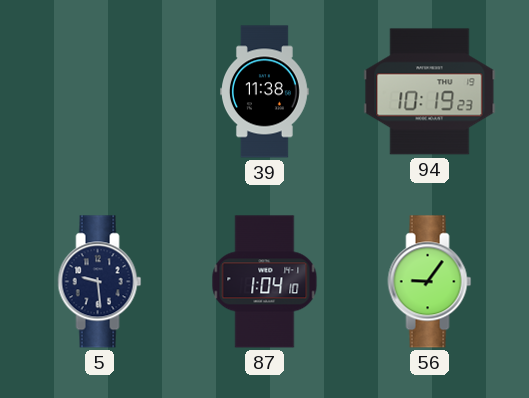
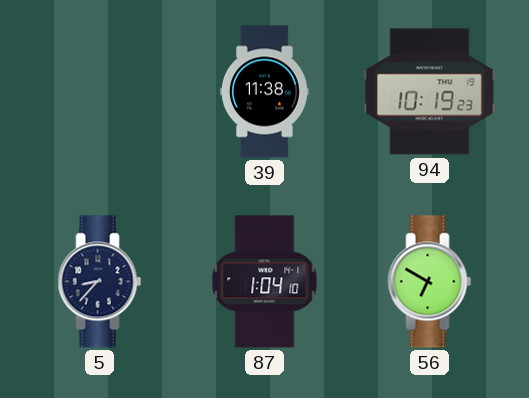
5: 9:29 -> 8:37 (100, 282)
56: 9:06 -> 6:50 (430, 282)
